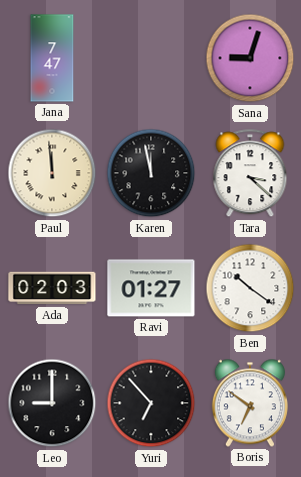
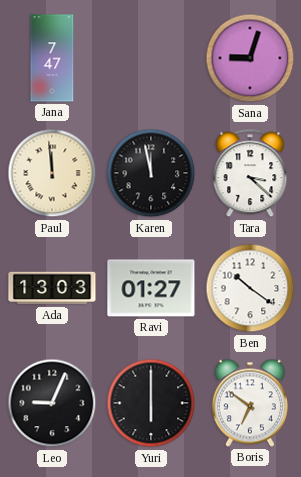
Ada: 02:03 -> 13:03 (52, 288)
Leo: 9:00 -> 9:04 (52, 403)
Yuri: 6:53 -> 6:00 (151, 403)
